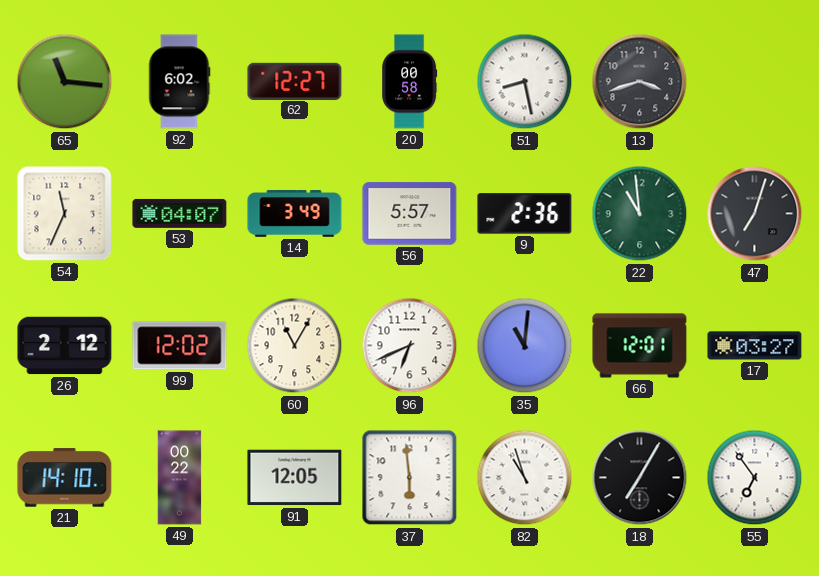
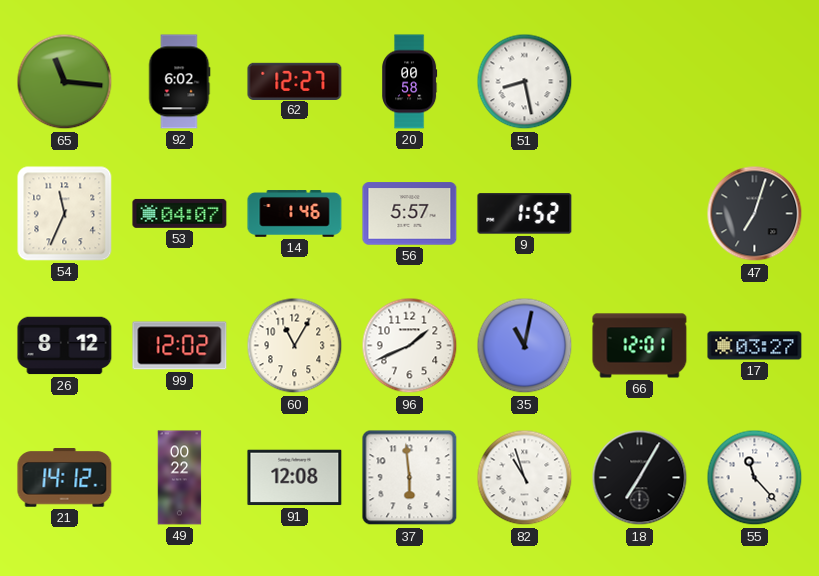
13: 3:42 -> none (640, 82)
14: 3:49 -> 1:46 (295, 214)
9: 2:36 -> 1:52 (525, 214)
22: 10:59 -> none (640, 214)
26: 2:12 -> 8:12 (65, 346)
96: 6:41 -> 1:41 (410, 346)
35: 11:01 -> 11:02 (525, 346)
21: 14:10 -> 14:12 (65, 478)
91: 12:05 -> 12:08 (295, 478)
55: 6:54 -> 11:23 (755, 478)
